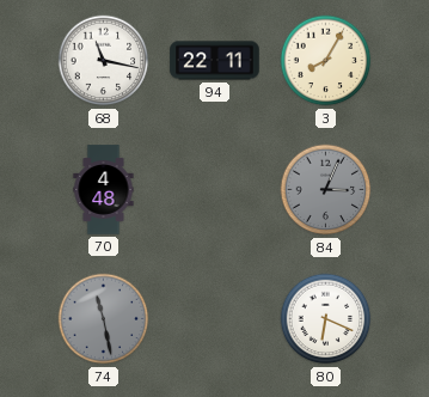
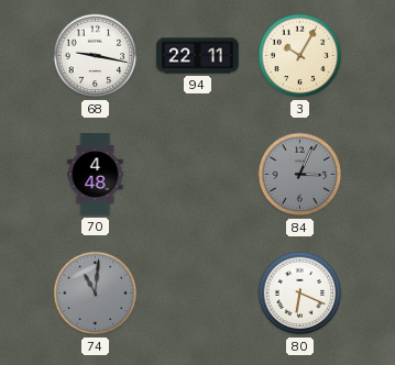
68: 11:17 -> 9:17 (96, 56)
3: 8:05 -> 10:05 (300, 56)
74: 11:28 -> 11:01 (96, 294)
